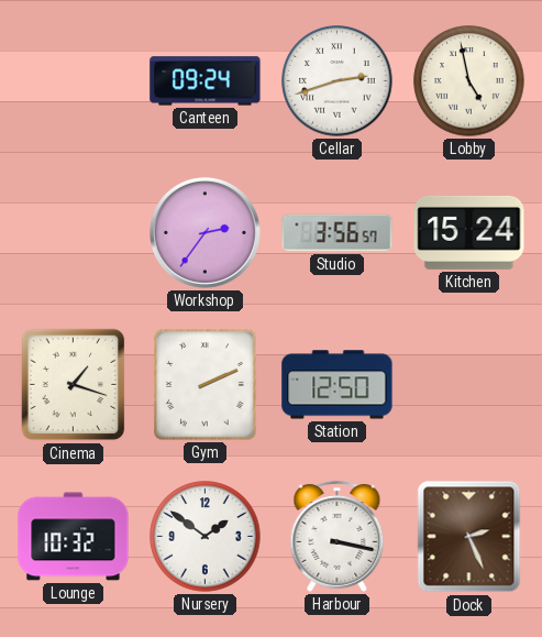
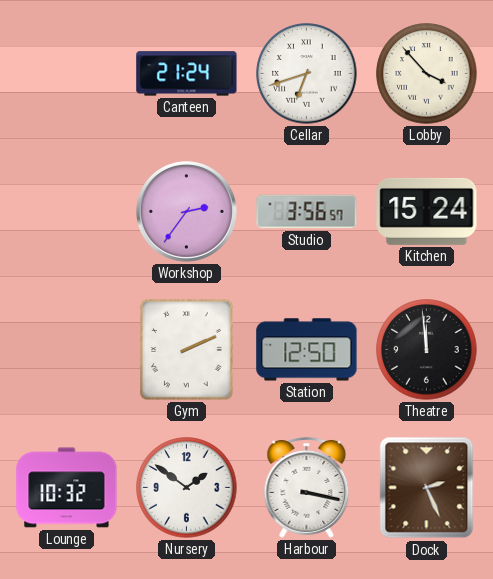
Canteen: 09:24 -> 21:24 (187, 74)
Cellar: 2:42 -> 6:42 (307, 74)
Lobby: 4:58 -> 3:53 (427, 74)
Cinema: 1:18 -> none (74, 385)
Theatre: none -> 11:59 (427, 350)
